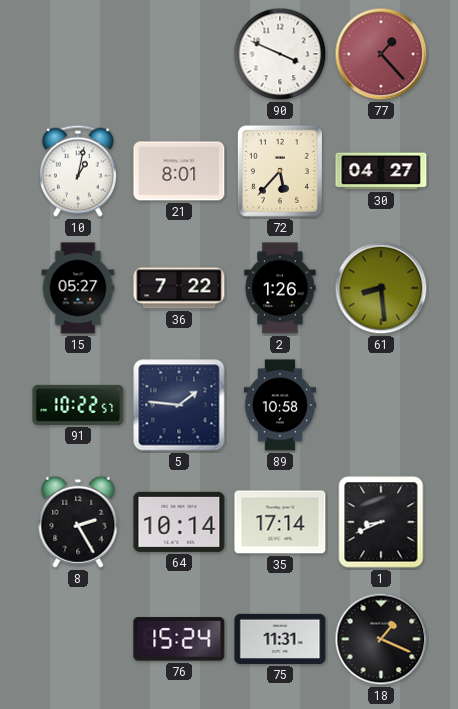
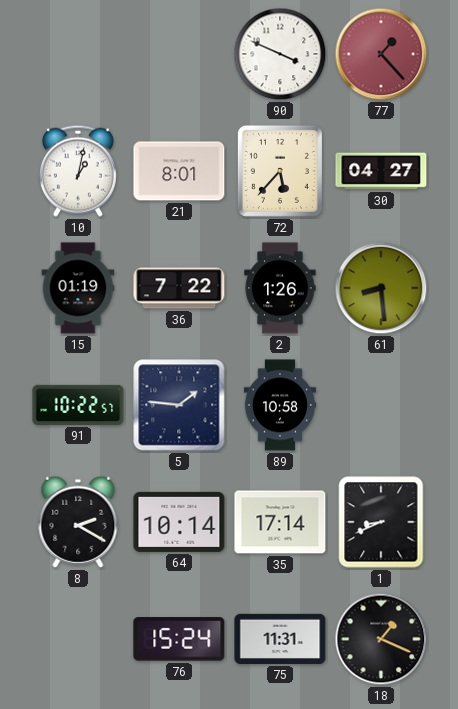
15: 05:27 -> 01:19 (78, 288)
8: 2:25 -> 2:20 (78, 522)
